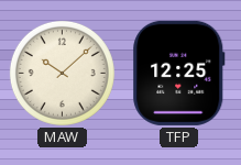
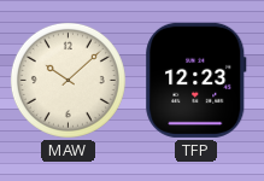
TFP: 12:25 -> 12:23 (196, 80)
